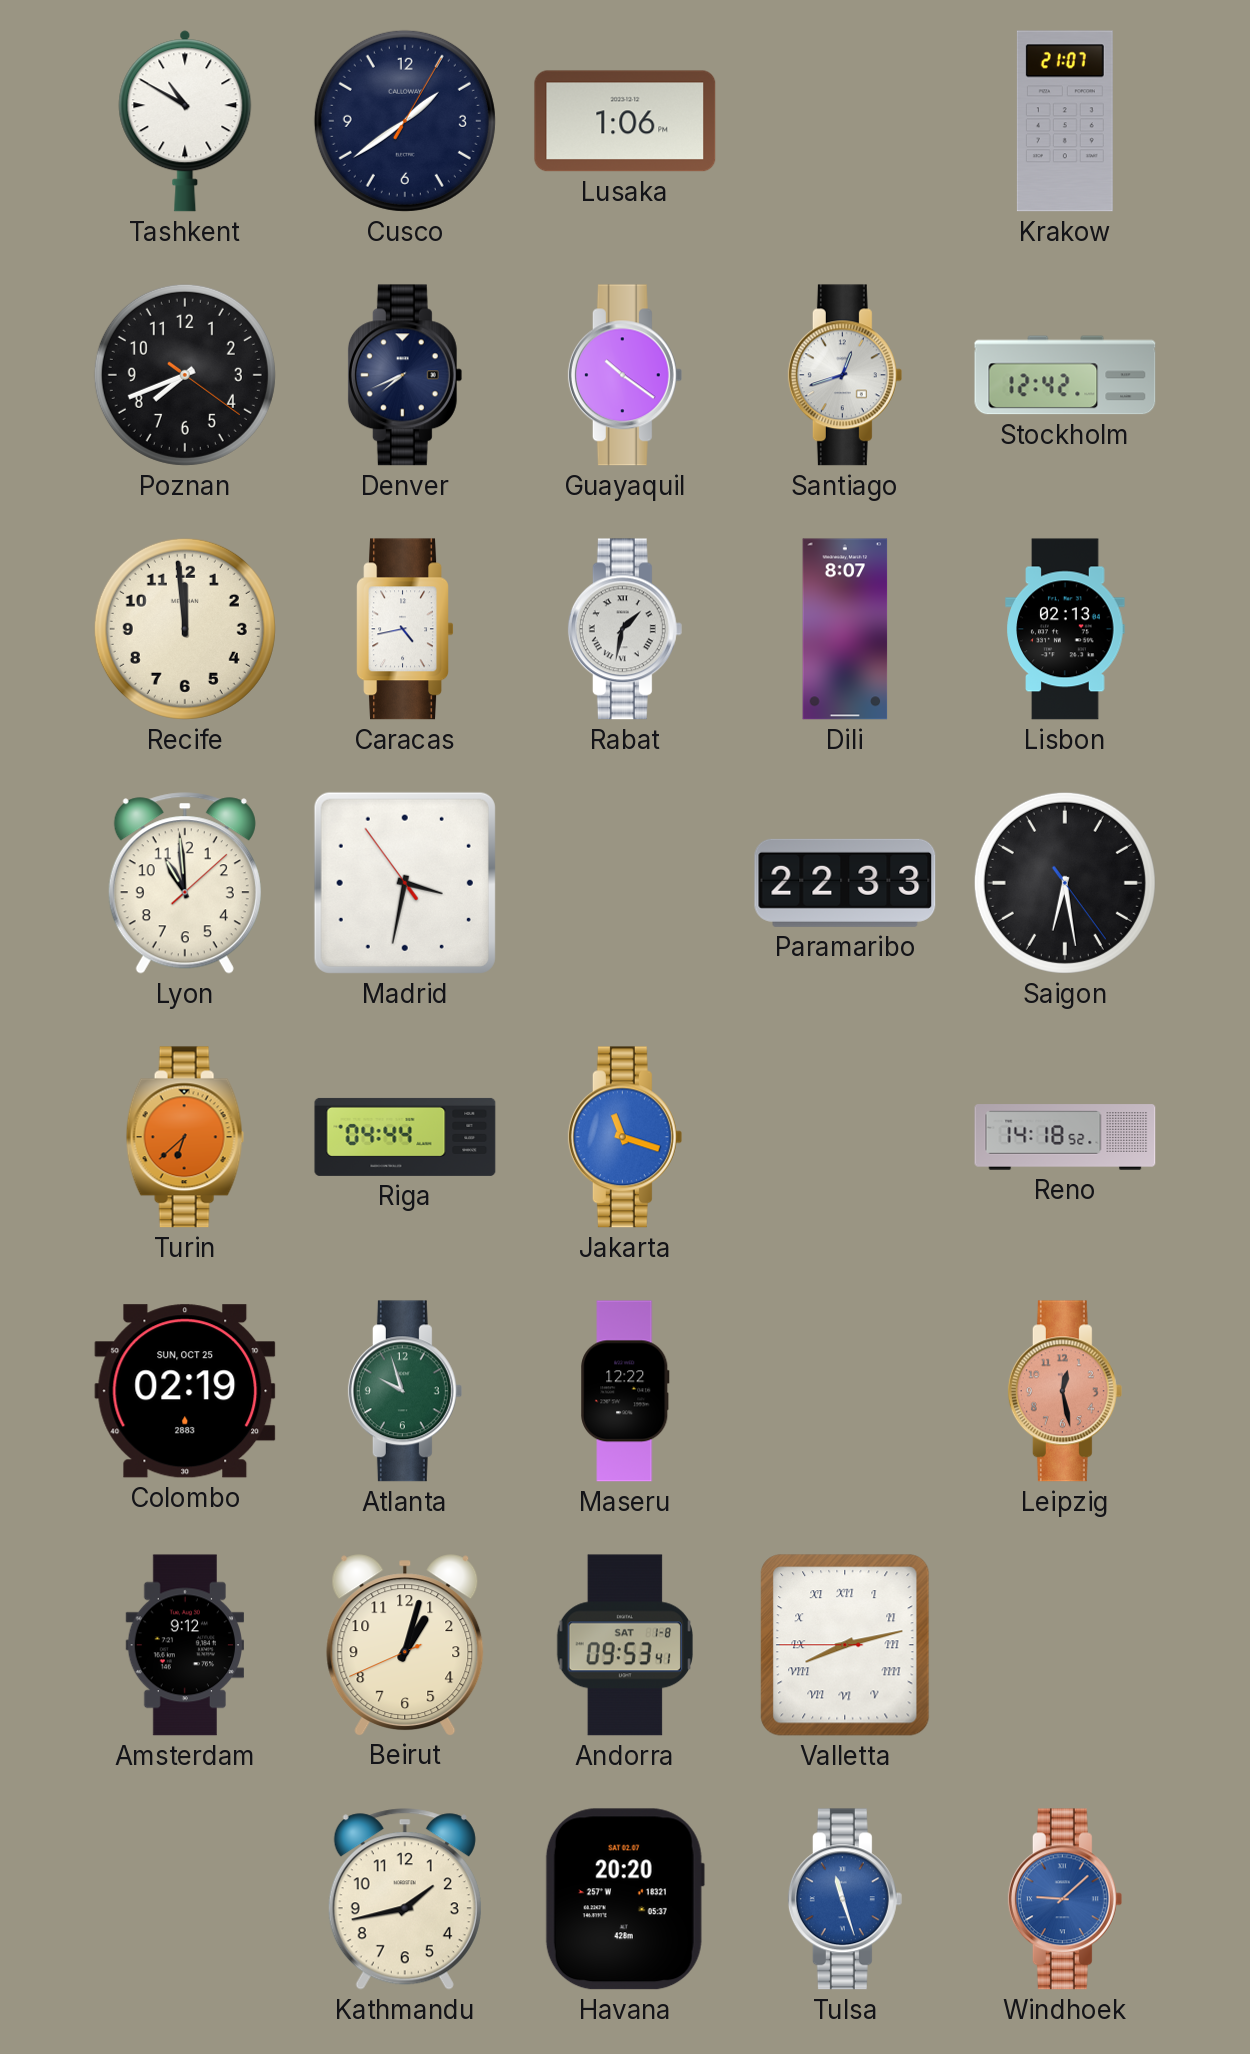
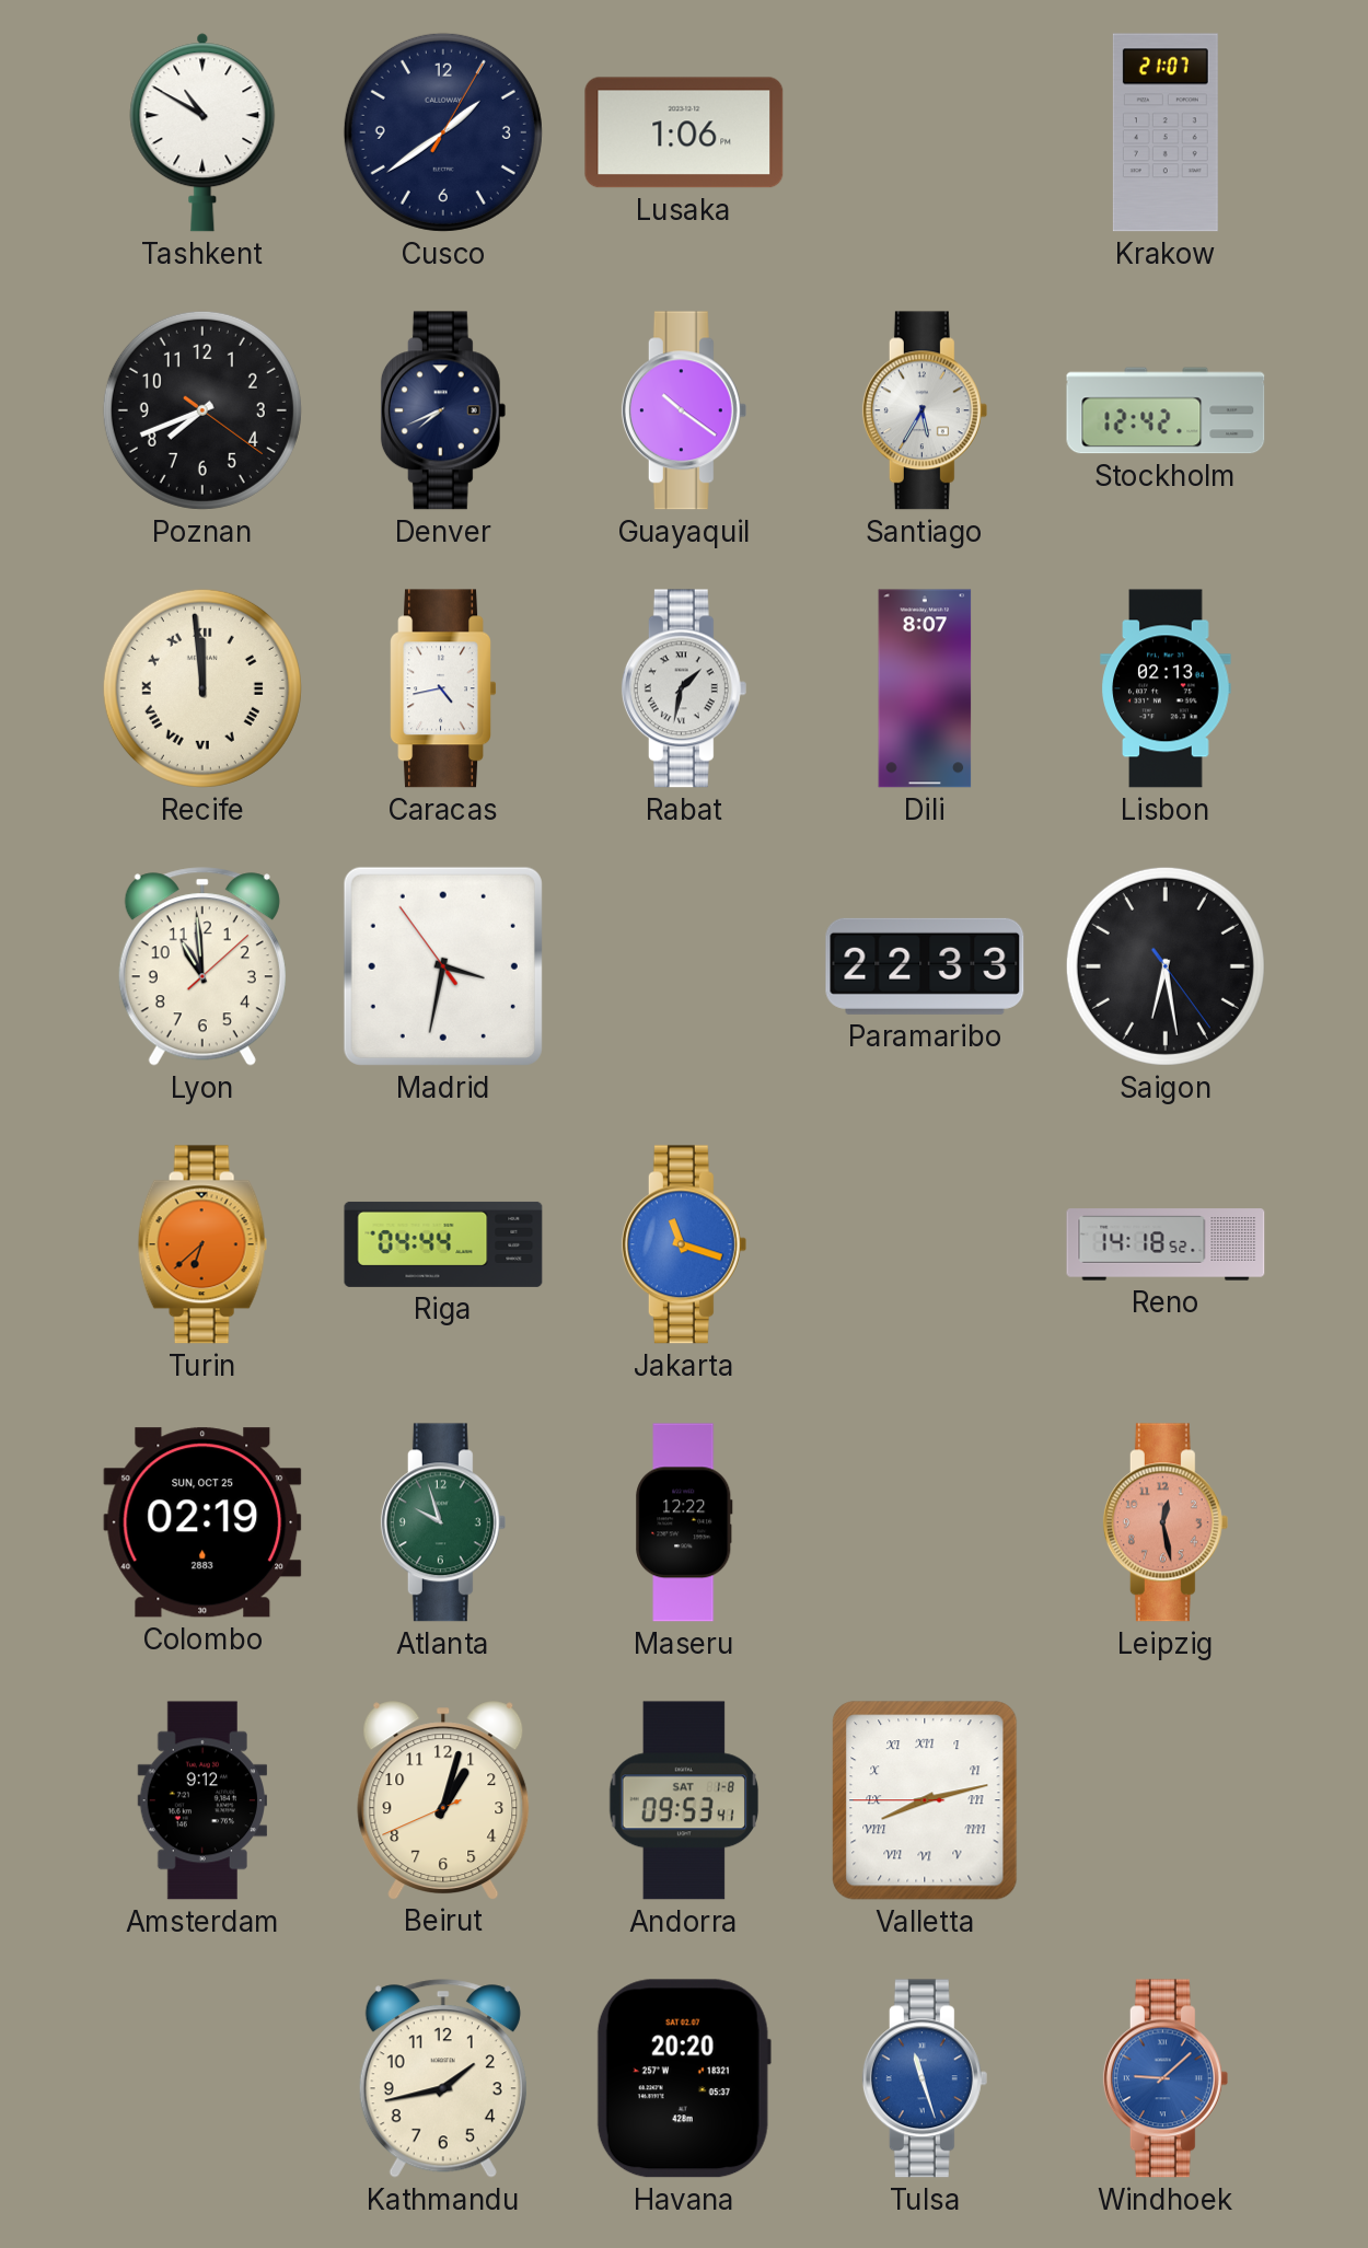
Santiago: 12:42 -> 5:35 (925, 410)
Recife numerals: Arabic -> Roman (202, 688)
